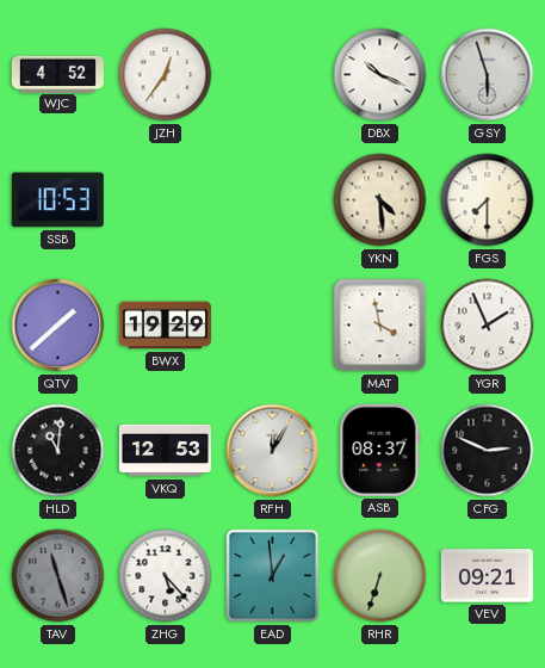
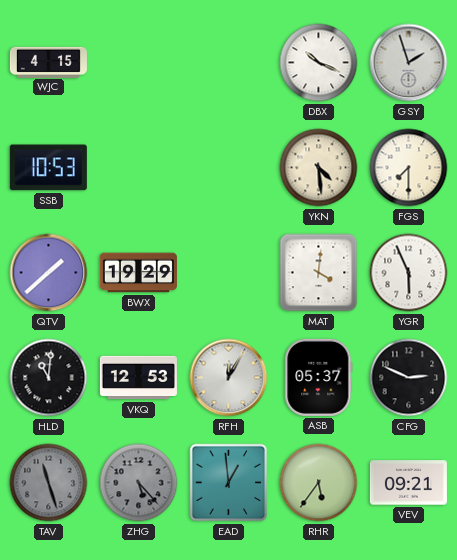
WJC: 4:52 -> 4:15 (48, 62)
JZH: 12:36 -> none (166, 75)
GSY: 5:57 -> 1:57 (409, 63)
MAT: 3:58 -> 4:01 (319, 273)
YGR: 1:56 -> 5:56 (409, 273)
ASB: 08:37 -> 05:37 (319, 377)
ZHG dial: white -> grey (139, 483)
RHR: 6:33 -> 5:36 (319, 483)
